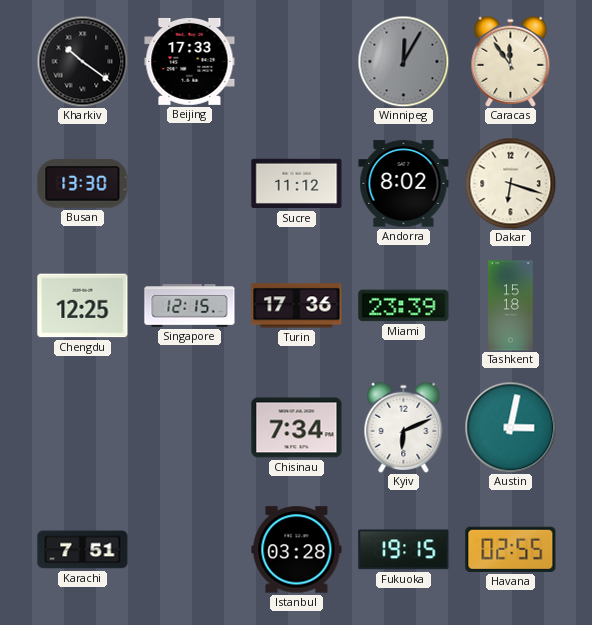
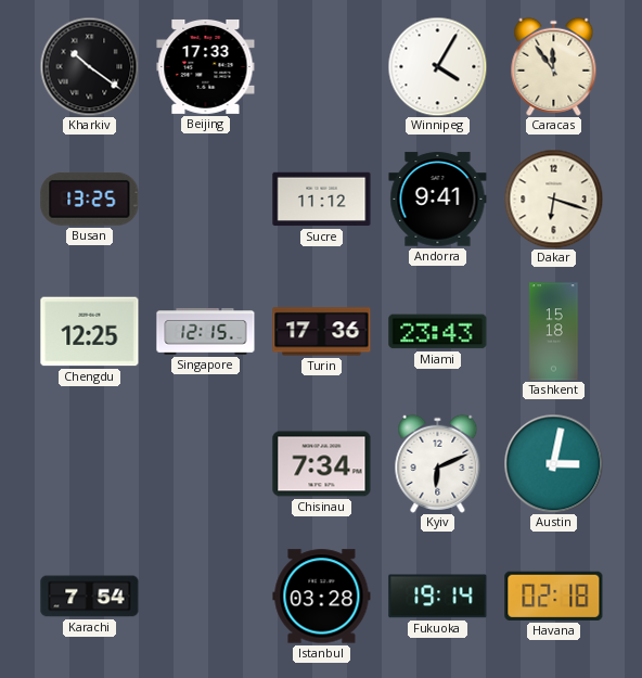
Winnipeg: 12:05 -> 4:05 (437, 66)
Winnipeg dial: grey -> white (437, 66)
Busan: 13:30 -> 13:25 (90, 199)
Andorra: 8:02 -> 9:41 (438, 200)
Miami: 23:39 -> 23:43 (438, 332)
Karachi: 7:51 -> 7:54 (90, 597)
Fukuoka: 19:15 -> 19:14 (438, 597)
Havana: 02:55 -> 02:18 (554, 596)
